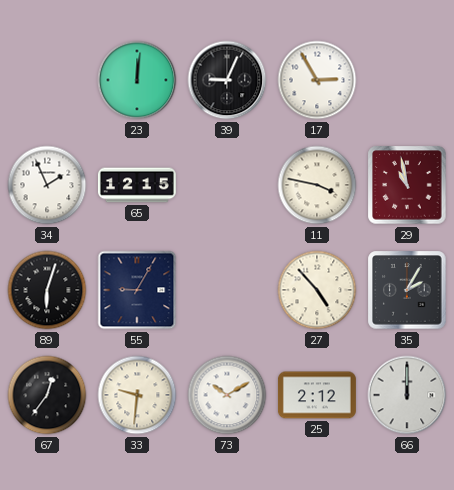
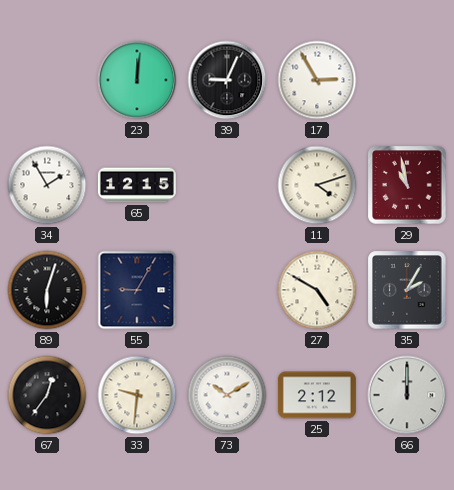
34: 1:56 -> 1:55 (47, 185)
11: 3:47 -> 4:12 (317, 185)
27: 4:53 -> 4:50 (317, 290)
